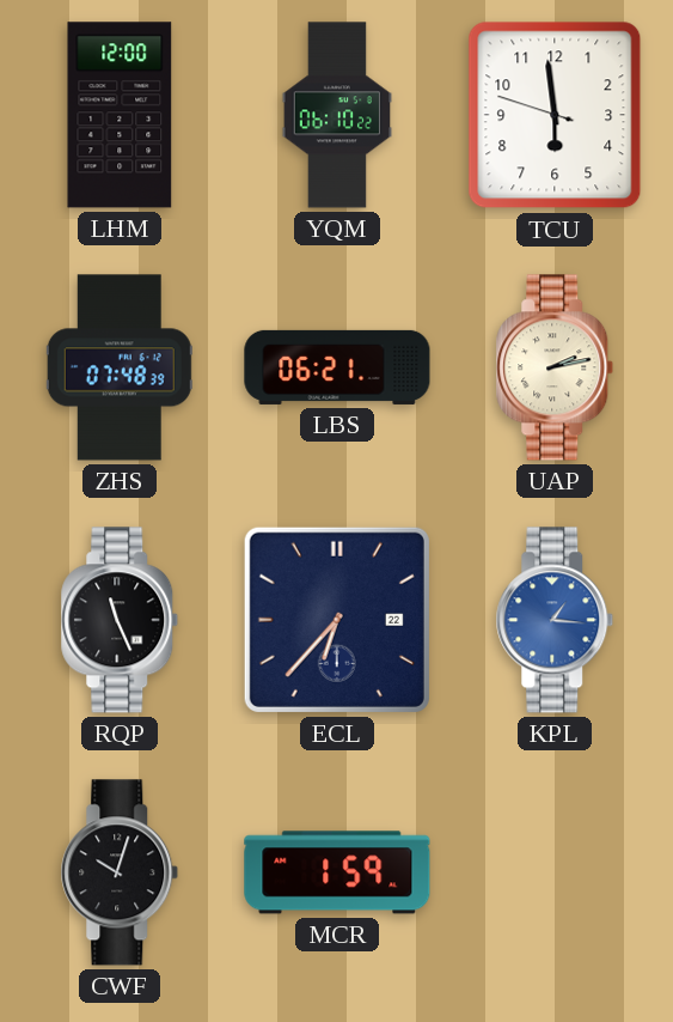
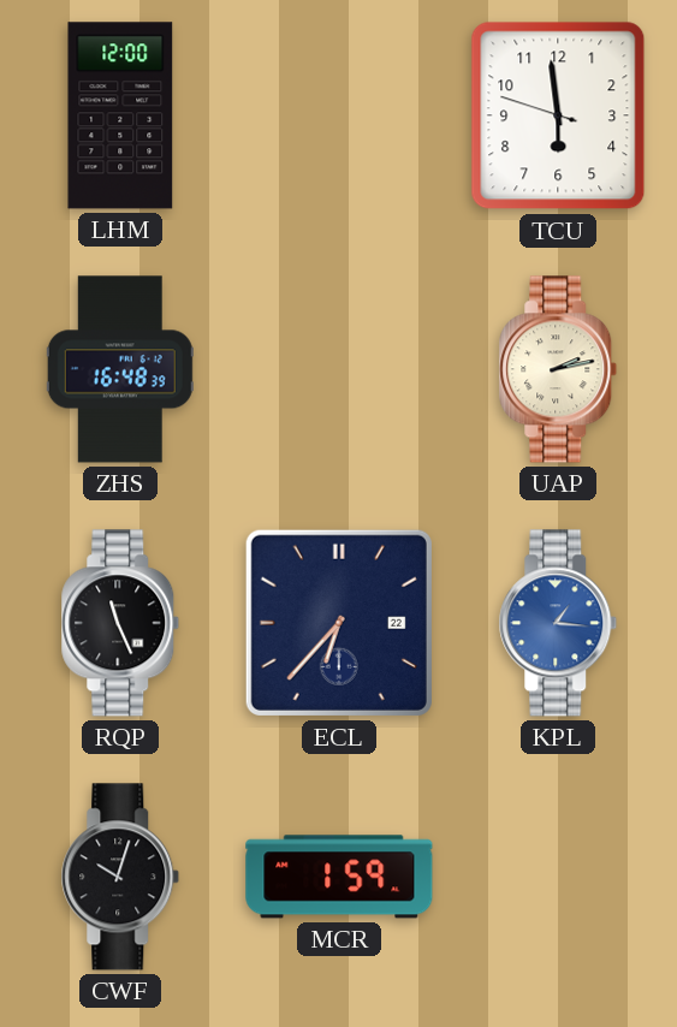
YQM: 06:10 -> none (337, 115)
ZHS: 07:48 -> 16:48 (120, 369)
LBS: 06:21 -> none (337, 367)
